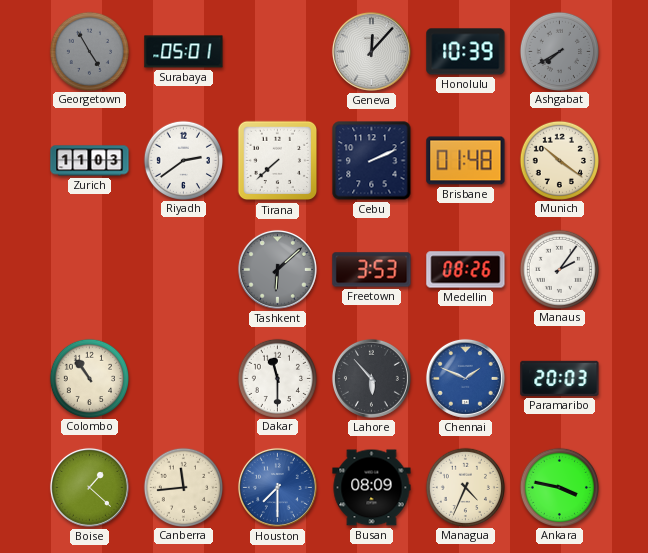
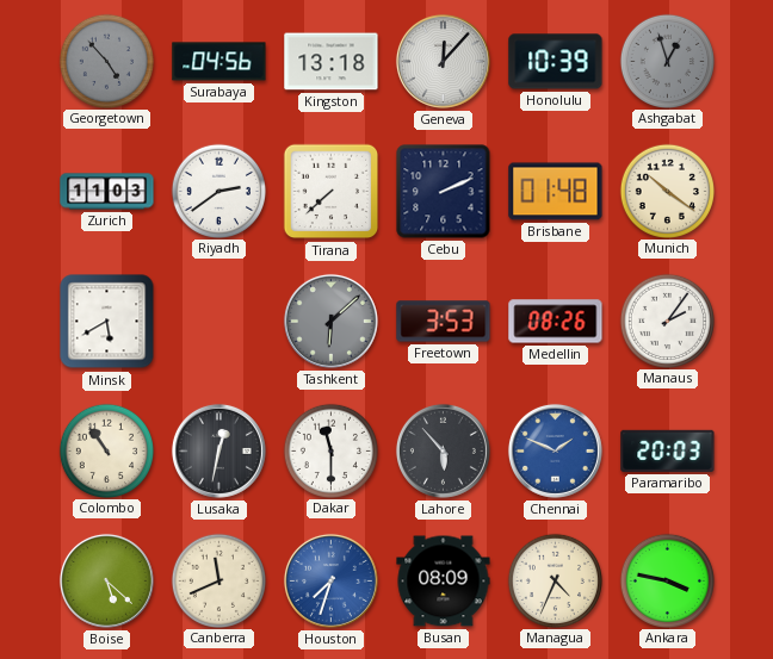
Georgetown: 4:55 -> 4:53 (106, 61)
Surabaya: 05:01 -> 04:56 (219, 62)
Kingston: none -> 13:18 (332, 62)
Ashgabat: 7:40 -> 12:57 (667, 61)
Minsk: none -> 5:40 (107, 322)
Lusaka: none -> 12:32 (218, 450)
Boise: 1:22 -> 5:22 (106, 580)
Canberra: 11:44 -> 11:41 (218, 580)
Houston: 7:30 -> 7:33 (330, 580)
